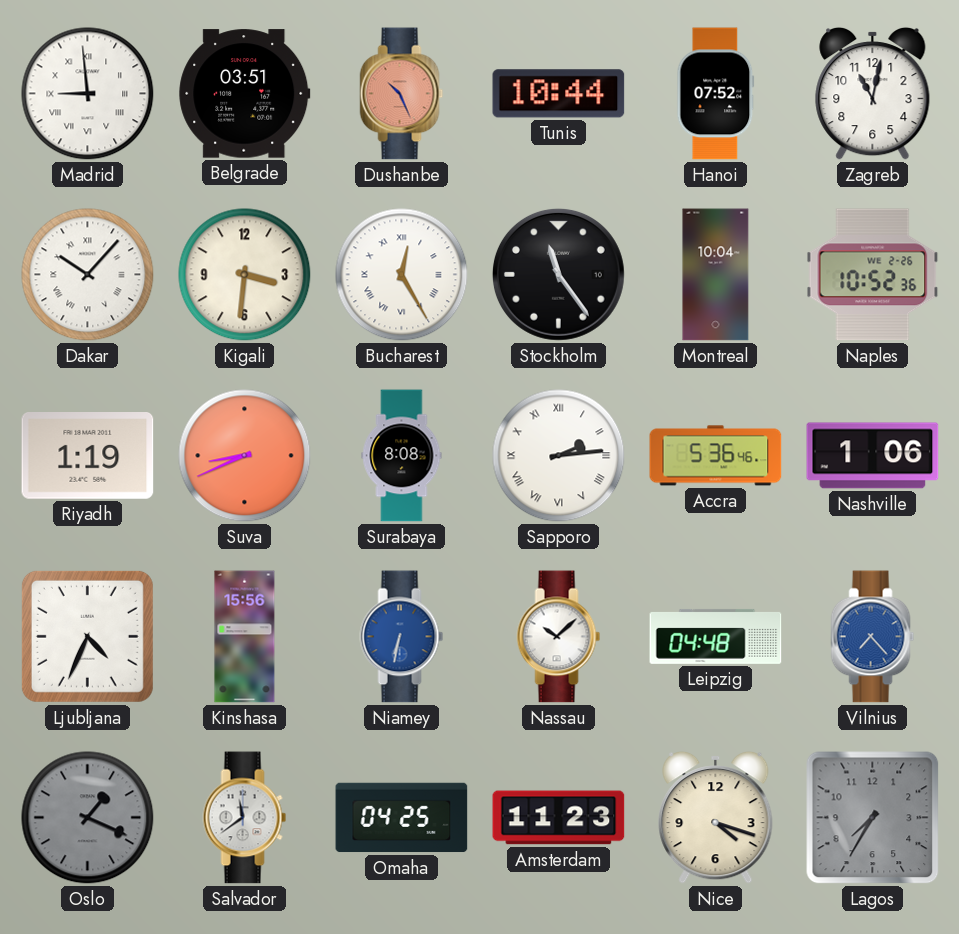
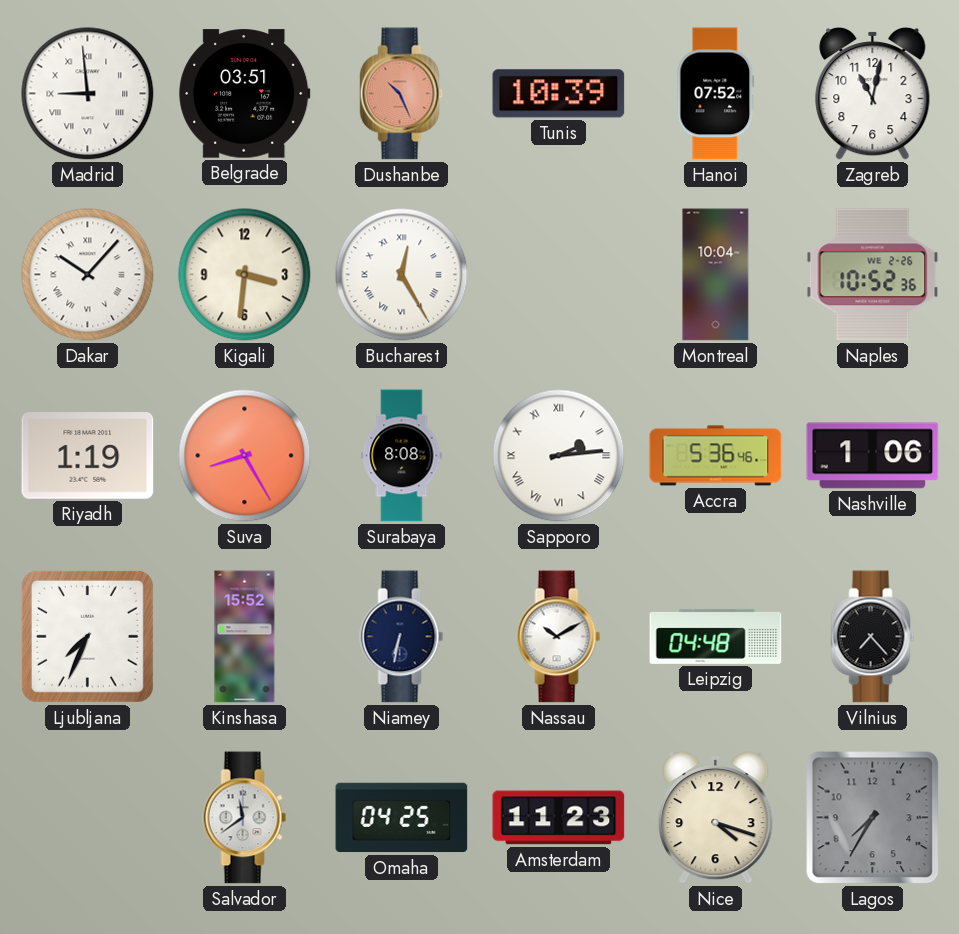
Tunis: 10:44 -> 10:39 (559, 94)
Stockholm: 11:24 -> none (558, 274)
Suva: 8:41 -> 8:25 (245, 456)
Ljubljana: 4:34 -> 7:34 (87, 636)
Kinshasa: 15:56 -> 15:52 (245, 637)
Niamey dial: blue -> navy (402, 637)
Nassau: 10:08 -> 10:10 (559, 637)
Vilnius dial: blue -> black (873, 637)
Oslo: 1:19 -> none (88, 818)
